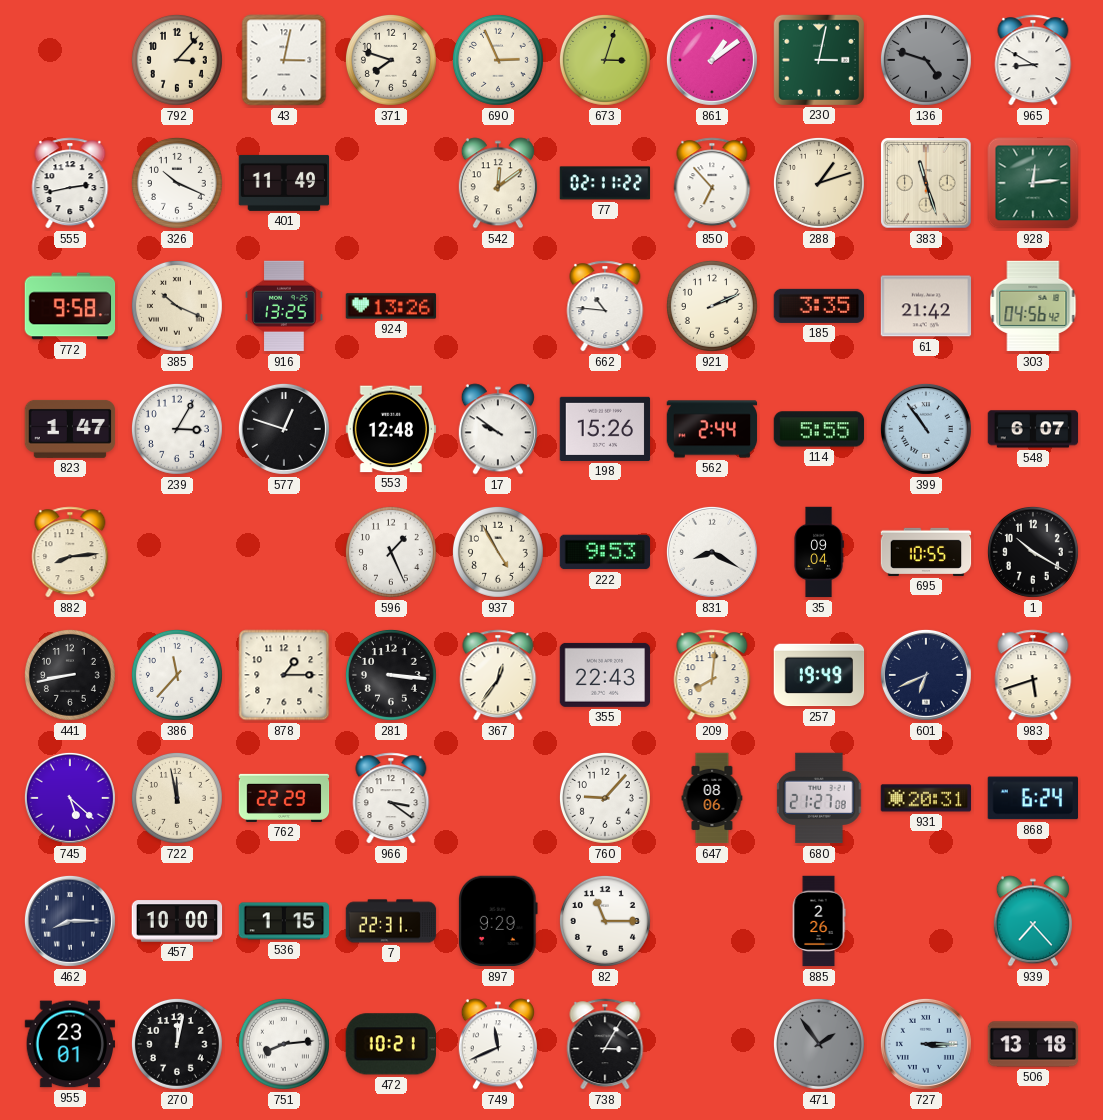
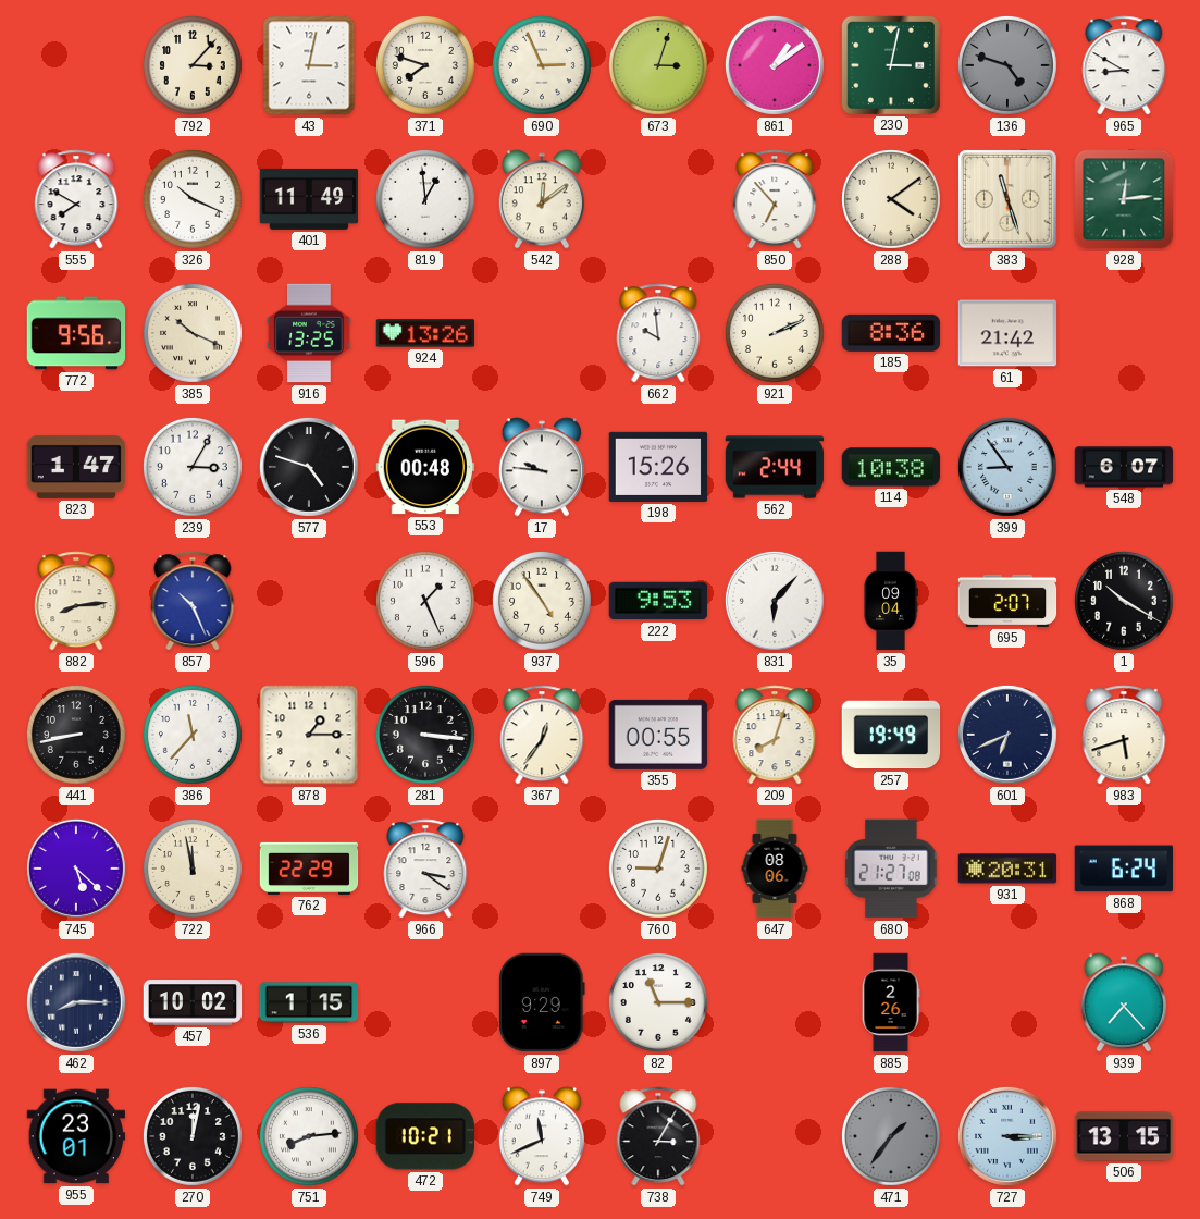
555: 2:43 -> 7:50 (76, 199)
819: none -> 12:59 (425, 199)
77: 02:11 -> none (605, 183)
288: 1:12 -> 4:09 (891, 199)
772: 9:58 -> 9:56 (76, 333)
662: 10:46 -> 9:59 (658, 333)
185: 3:35 -> 8:36 (891, 333)
303: 04:56 -> none (1033, 306)
577: 12:48 -> 4:48 (309, 467)
553: 12:48 -> 00:48 (425, 467)
17: 9:51 -> 9:46 (542, 467)
114: 5:55 -> 10:38 (891, 467)
399: 10:54 -> 8:54 (1007, 467)
857: none -> 10:26 (193, 601)
937: 4:55 -> 4:54 (542, 601)
831: 8:20 -> 6:07 (775, 601)
695: 10:55 -> 2:07 (1007, 601)
355: 22:43 -> 00:55 (658, 735)
209: 8:01 -> 8:03 (775, 735)
760: 9:07 -> 9:03 (658, 869)
457: 10:00 -> 10:02 (193, 1002)
7: 22:31 -> none (391, 921)
471: 1:54 -> 1:36 (891, 1136)
506: 13:18 -> 13:15 (1124, 1136)
